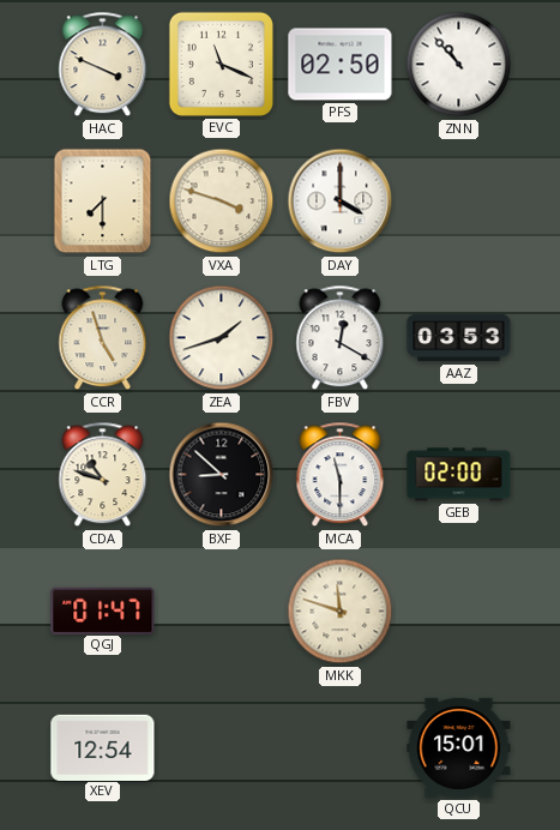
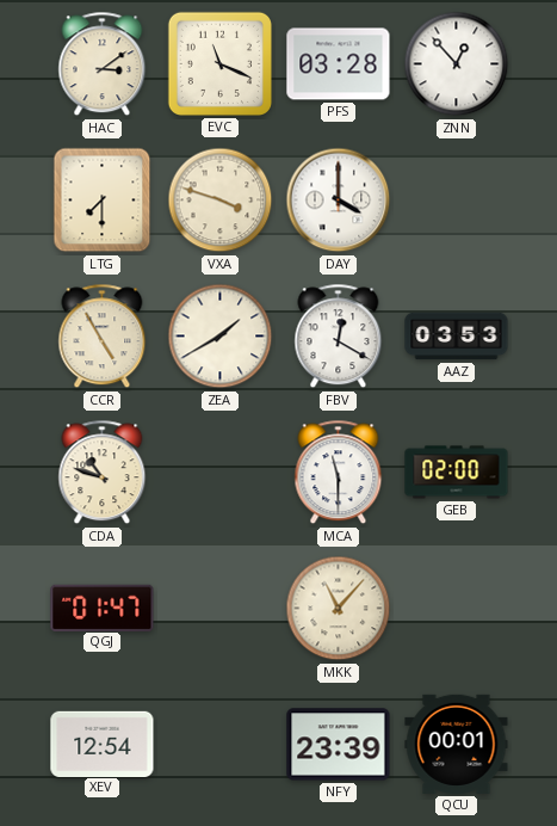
HAC: 3:49 -> 3:09 (103, 64)
PFS: 02:50 -> 03:28 (339, 64)
ZNN: 10:53 -> 12:53 (457, 64)
CCR: 4:57 -> 4:55 (103, 337)
ZEA: 1:42 -> 1:40 (221, 337)
BXF: 8:52 -> none (222, 475)
MKK: 11:48 -> 11:07 (339, 609)
NFY: none -> 23:39 (339, 745)
QCU: 15:01 -> 00:01 (457, 744)
